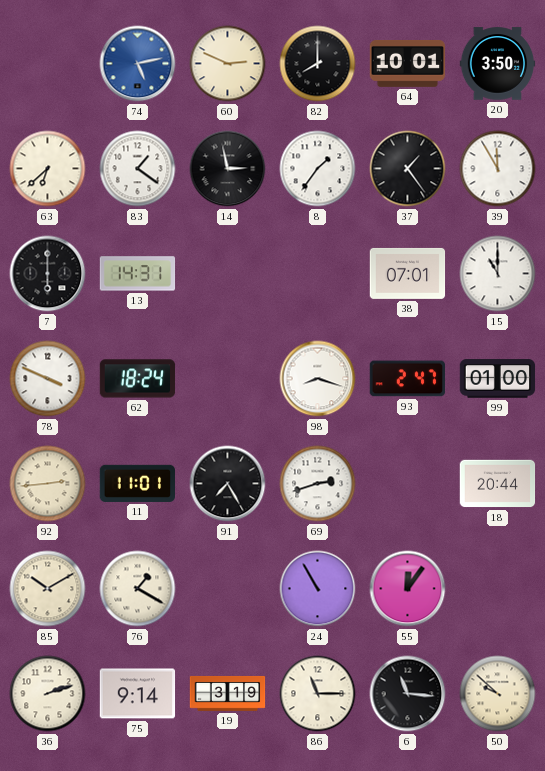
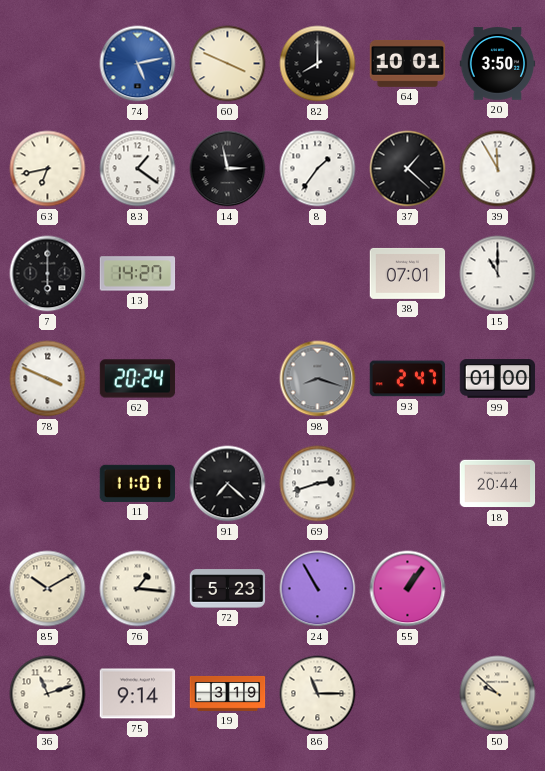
60: 2:49 -> 3:49 (228, 64)
63: 6:38 -> 6:43 (48, 169)
37: 1:24 -> 1:22 (408, 169)
13: 14:31 -> 14:27 (138, 274)
62: 18:24 -> 20:24 (138, 379)
98 dial: white -> grey (318, 379)
92: 2:44 -> none (48, 484)
91: 7:25 -> 7:22 (228, 484)
76: 1:20 -> 1:16 (138, 589)
72: none -> 5:23 (228, 589)
55: 12:06 -> 1:06 (408, 589)
36: 2:12 -> 11:12 (48, 694)
6: 11:16 -> none (408, 694)
